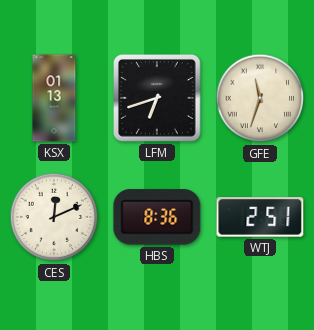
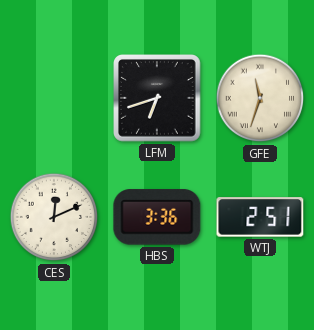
KSX: 01:13 -> none (54, 98)
HBS: 8:36 -> 3:36 (157, 217)
